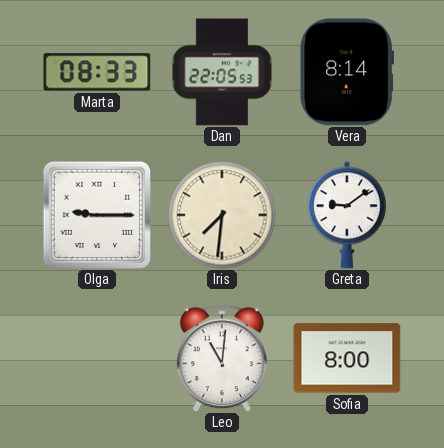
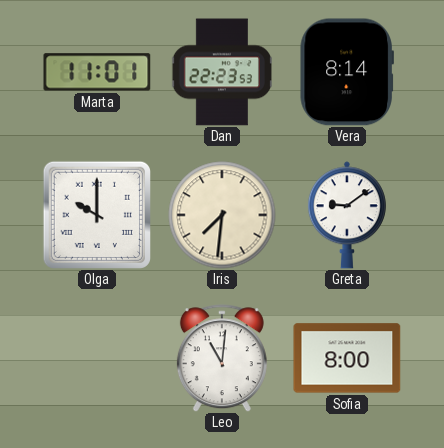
Marta: 08:33 -> 11:01 (97, 72)
Dan: 22:05 -> 22:23 (221, 72)
Olga: 9:15 -> 10:00 (96, 214)
